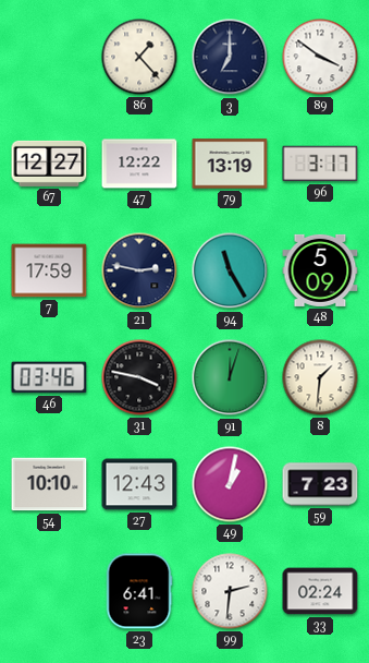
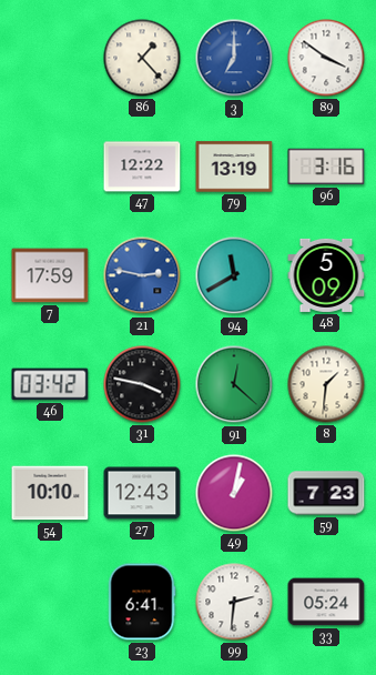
3 dial: navy -> blue (234, 58)
67: 12:27 -> none (49, 164)
96: 3:17 -> 3:16 (326, 167)
21 dial: navy -> blue (142, 275)
94: 11:25 -> 11:40 (234, 275)
46: 03:46 -> 03:42 (50, 384)
91: 12:03 -> 12:22 (234, 384)
33: 02:24 -> 05:24 (326, 602)
